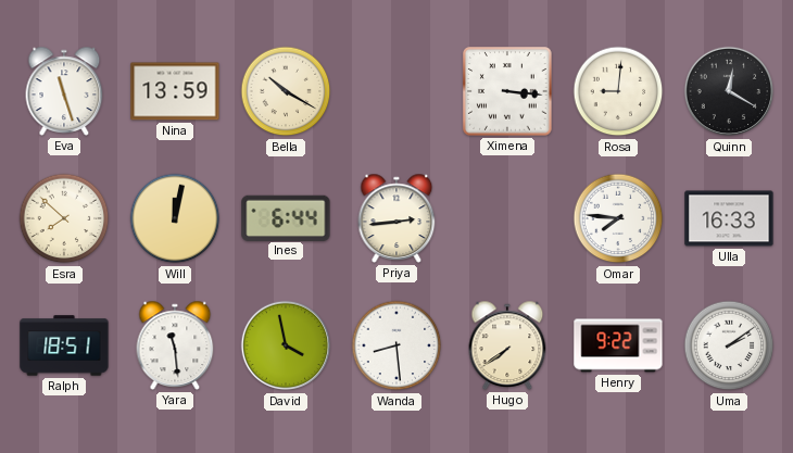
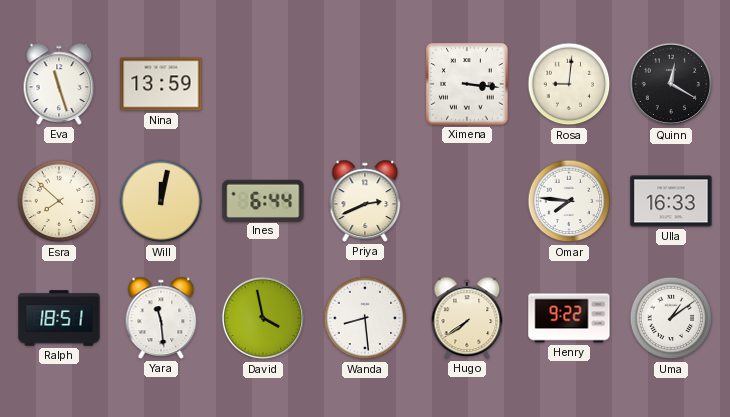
Bella: 10:20 -> none (286, 91)
Priya: 2:44 -> 2:41 (365, 201)
Uma: 2:09 -> 1:09 (671, 318)
